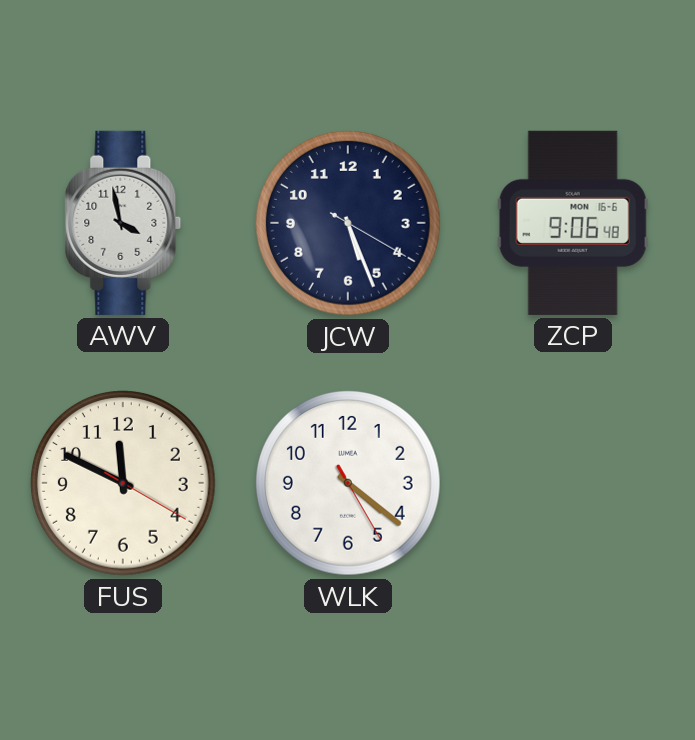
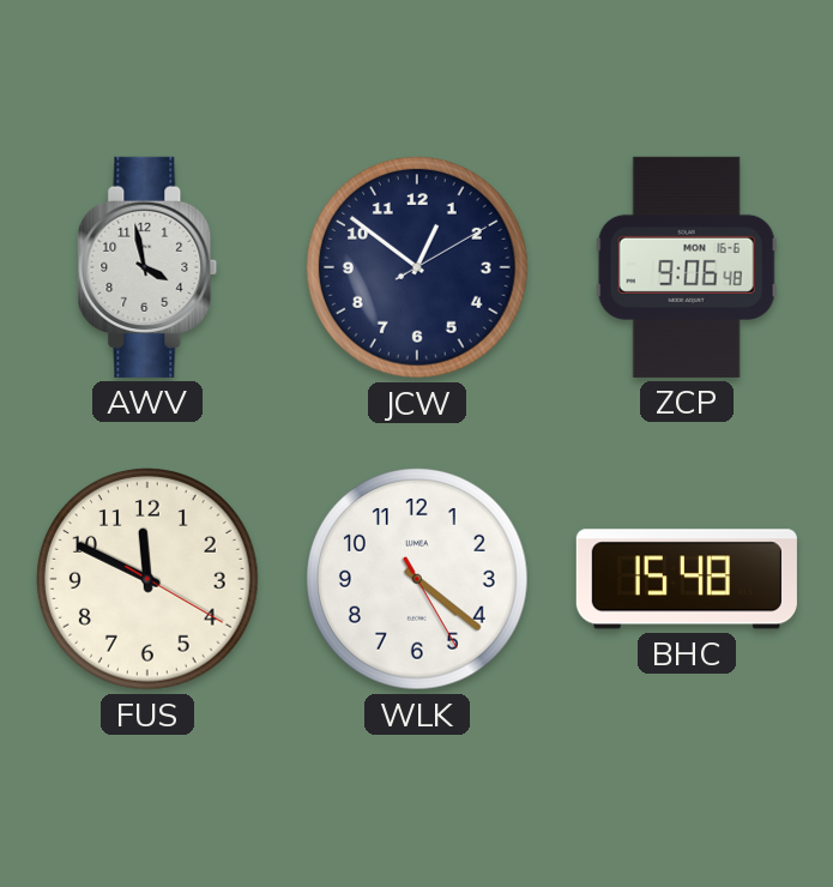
JCW: 5:26 -> 12:51 (418, 268)
BHC: none -> 15:48 (687, 579)
